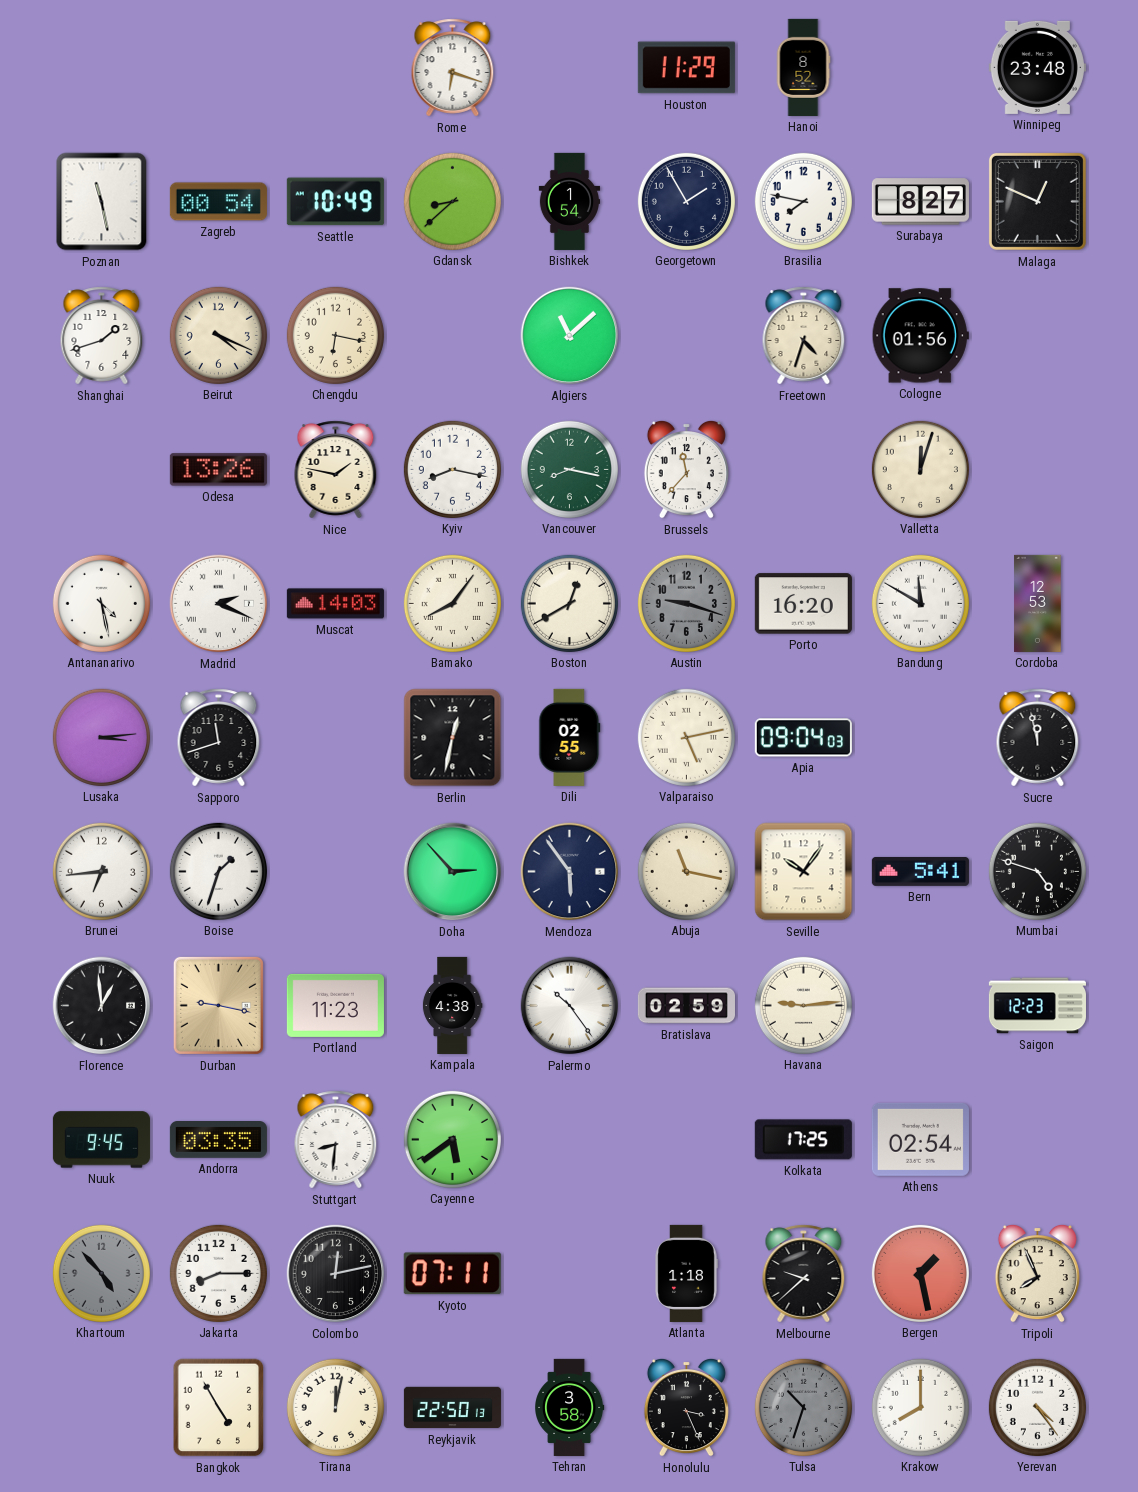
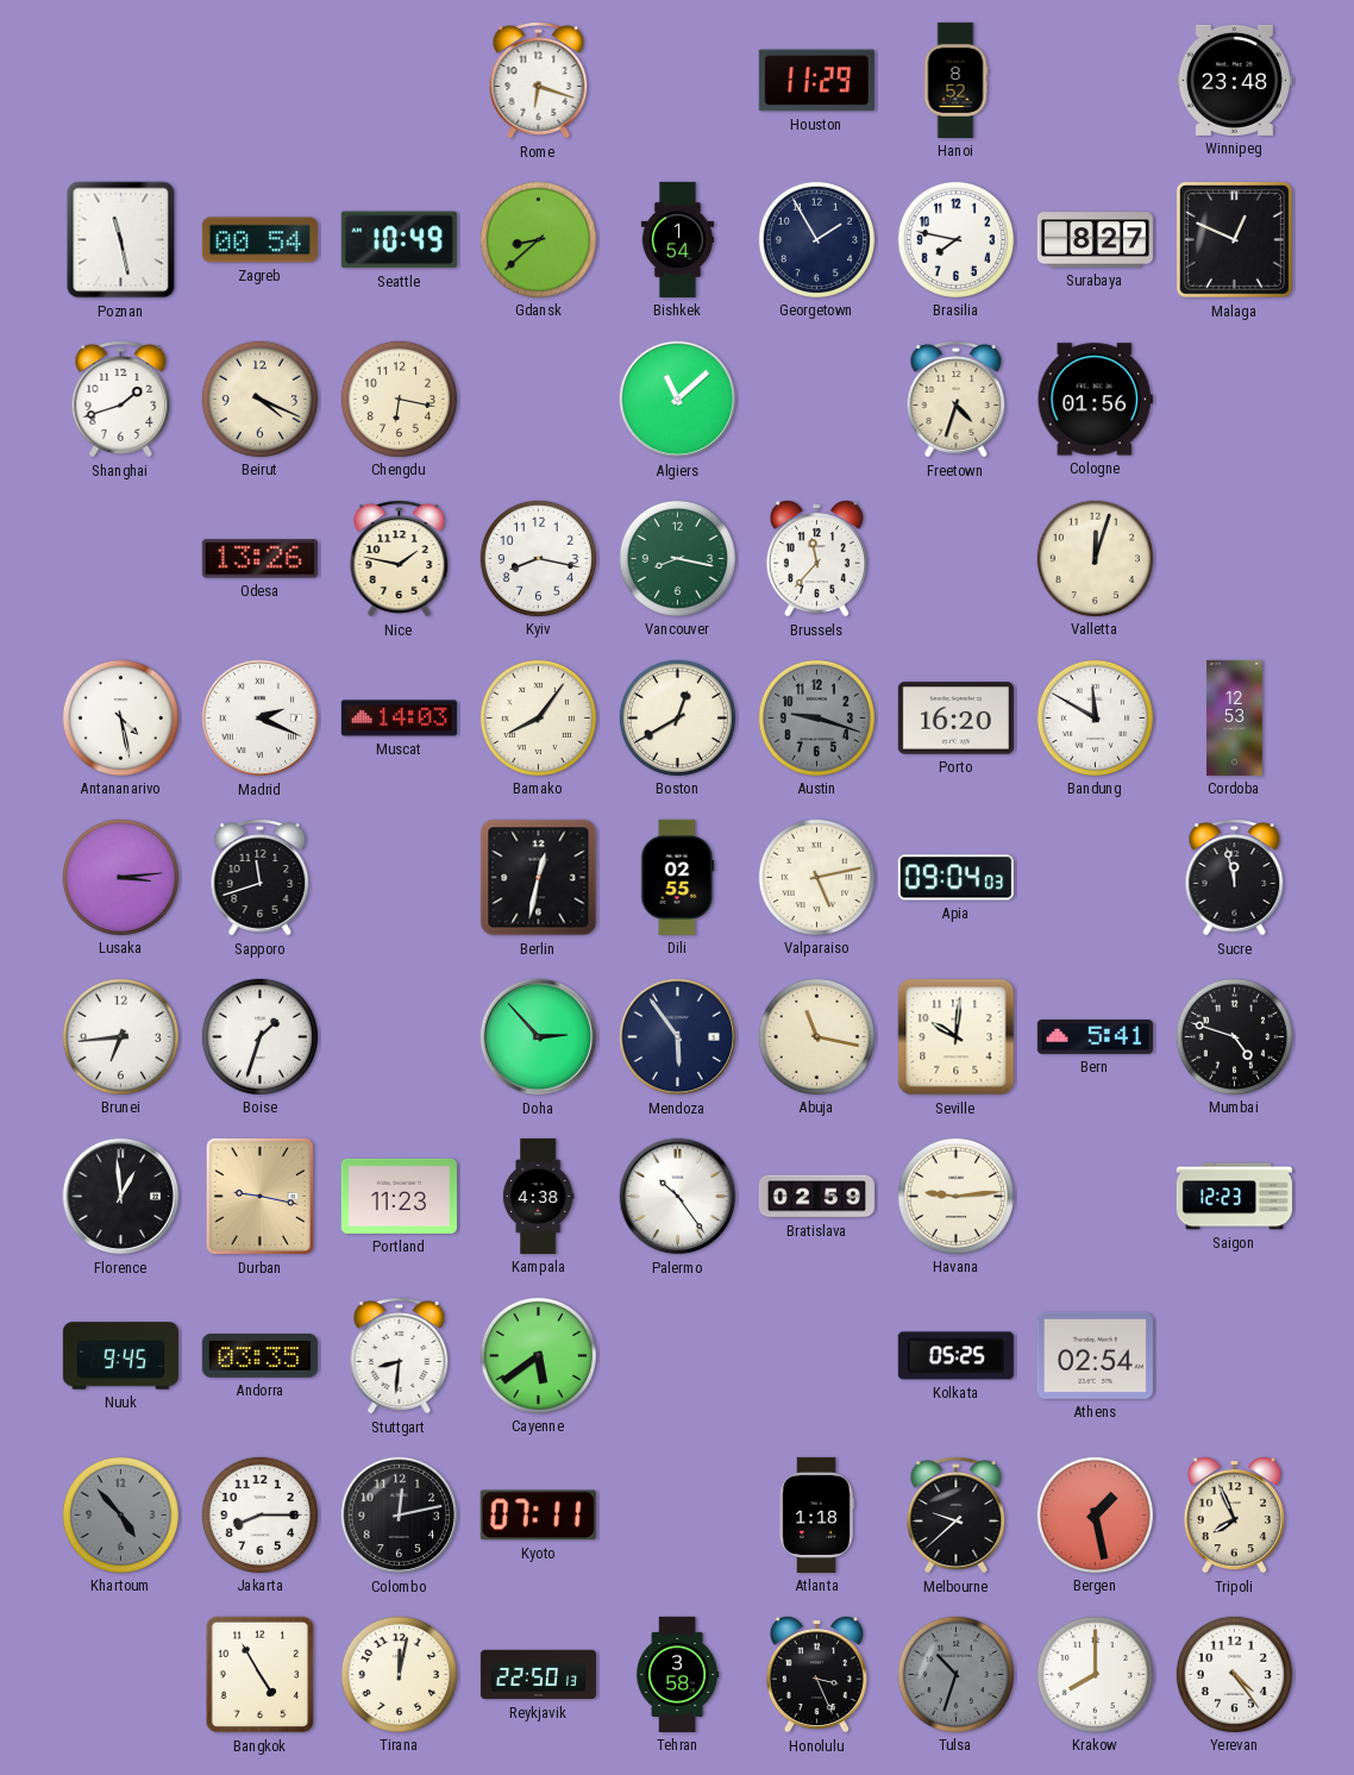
Seville: 10:06 -> 10:01 (957, 1037)
Kolkata: 17:25 -> 05:25 (955, 1356)
